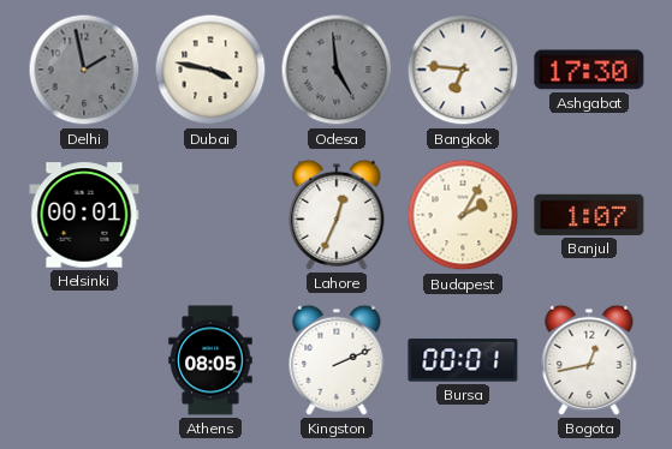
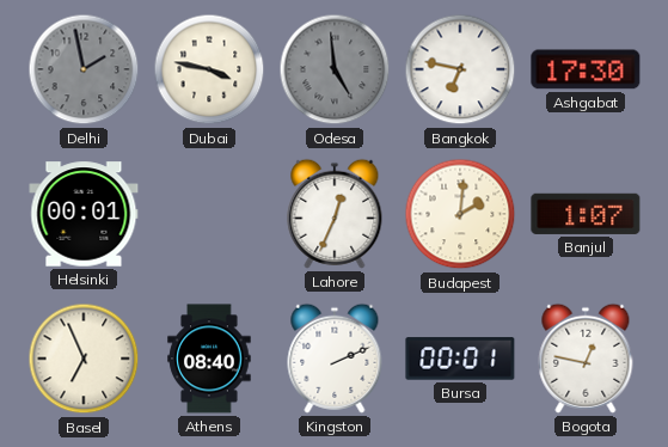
Bangkok: 6:46 -> 6:47 (460, 69)
Budapest: 2:05 -> 2:01 (460, 214)
Basel: none -> 6:56 (84, 359)
Athens: 08:05 -> 08:40 (209, 359)
Bogota: 12:43 -> 12:47 (586, 359)
